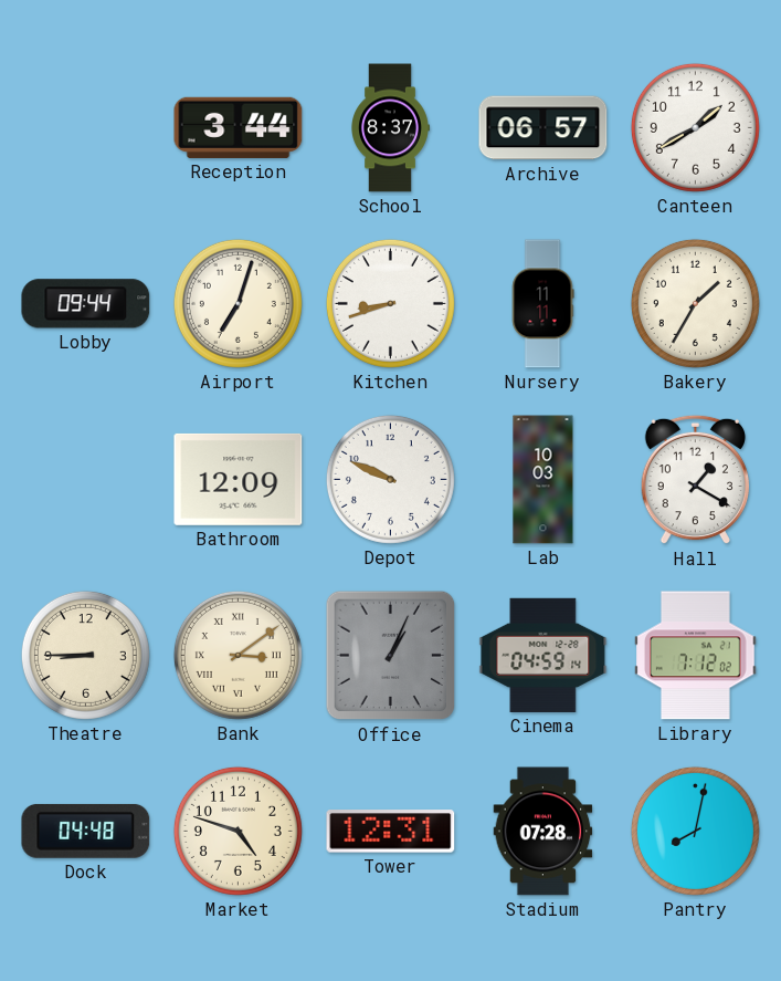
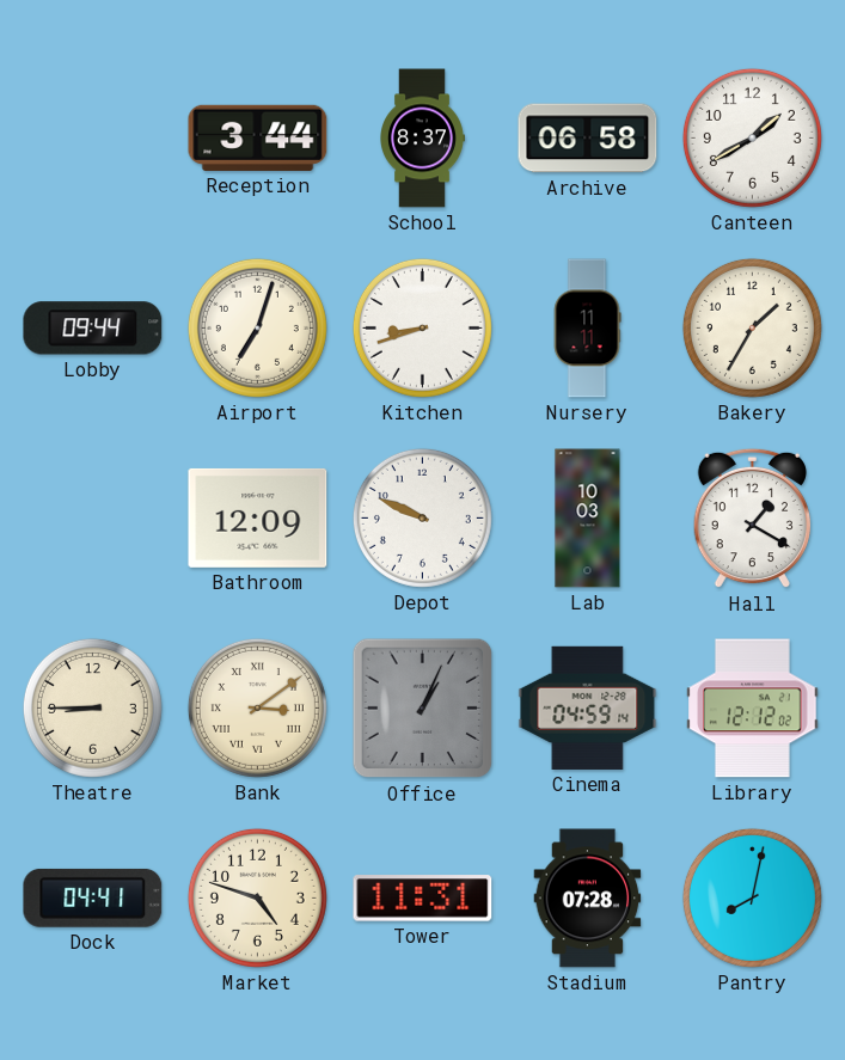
Archive: 06:57 -> 06:58 (588, 139)
Library: 7:12 -> 12:12 (753, 709)
Dock: 04:48 -> 04:41 (93, 897)
Tower: 12:31 -> 11:31 (423, 899)
